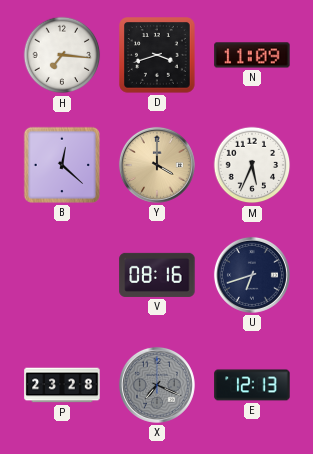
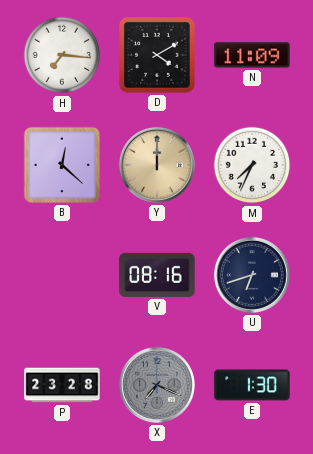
D: 3:42 -> 4:10 (157, 55)
Y: 4:00 -> 12:00 (157, 165)
M: 5:34 -> 7:34 (252, 165)
E: 12:13 -> 1:30 (252, 385)
